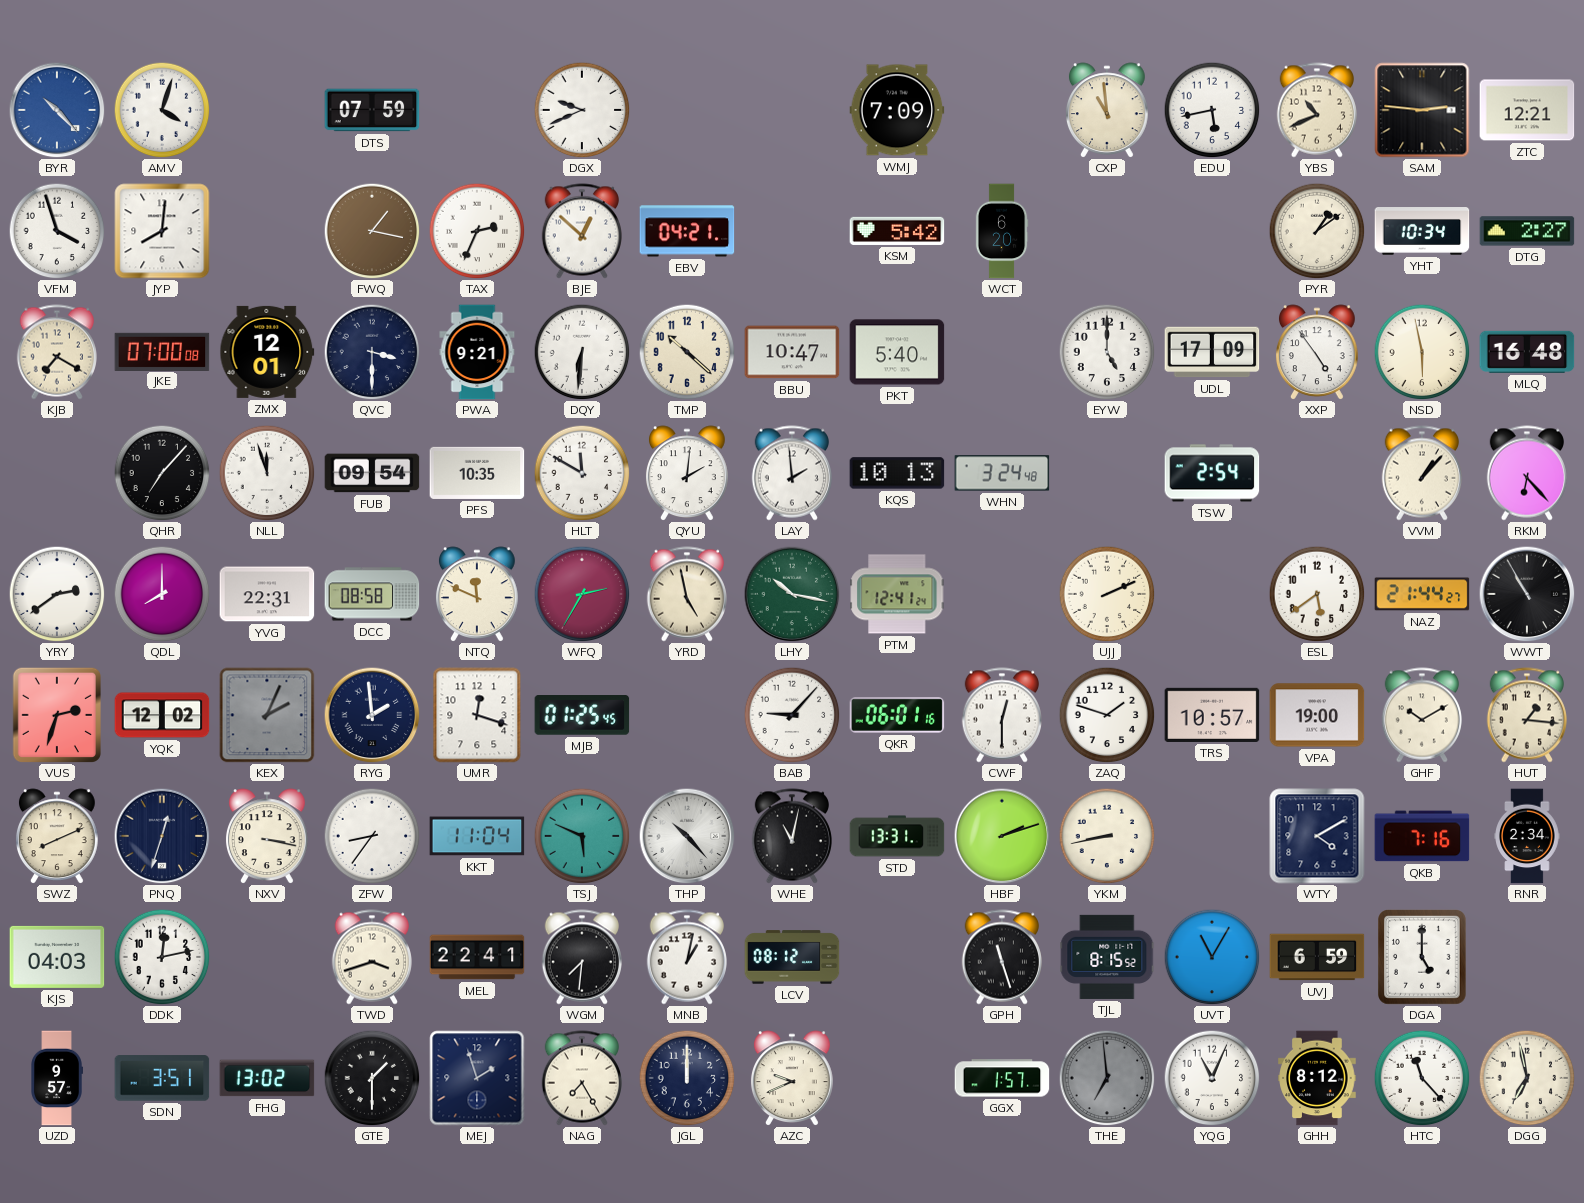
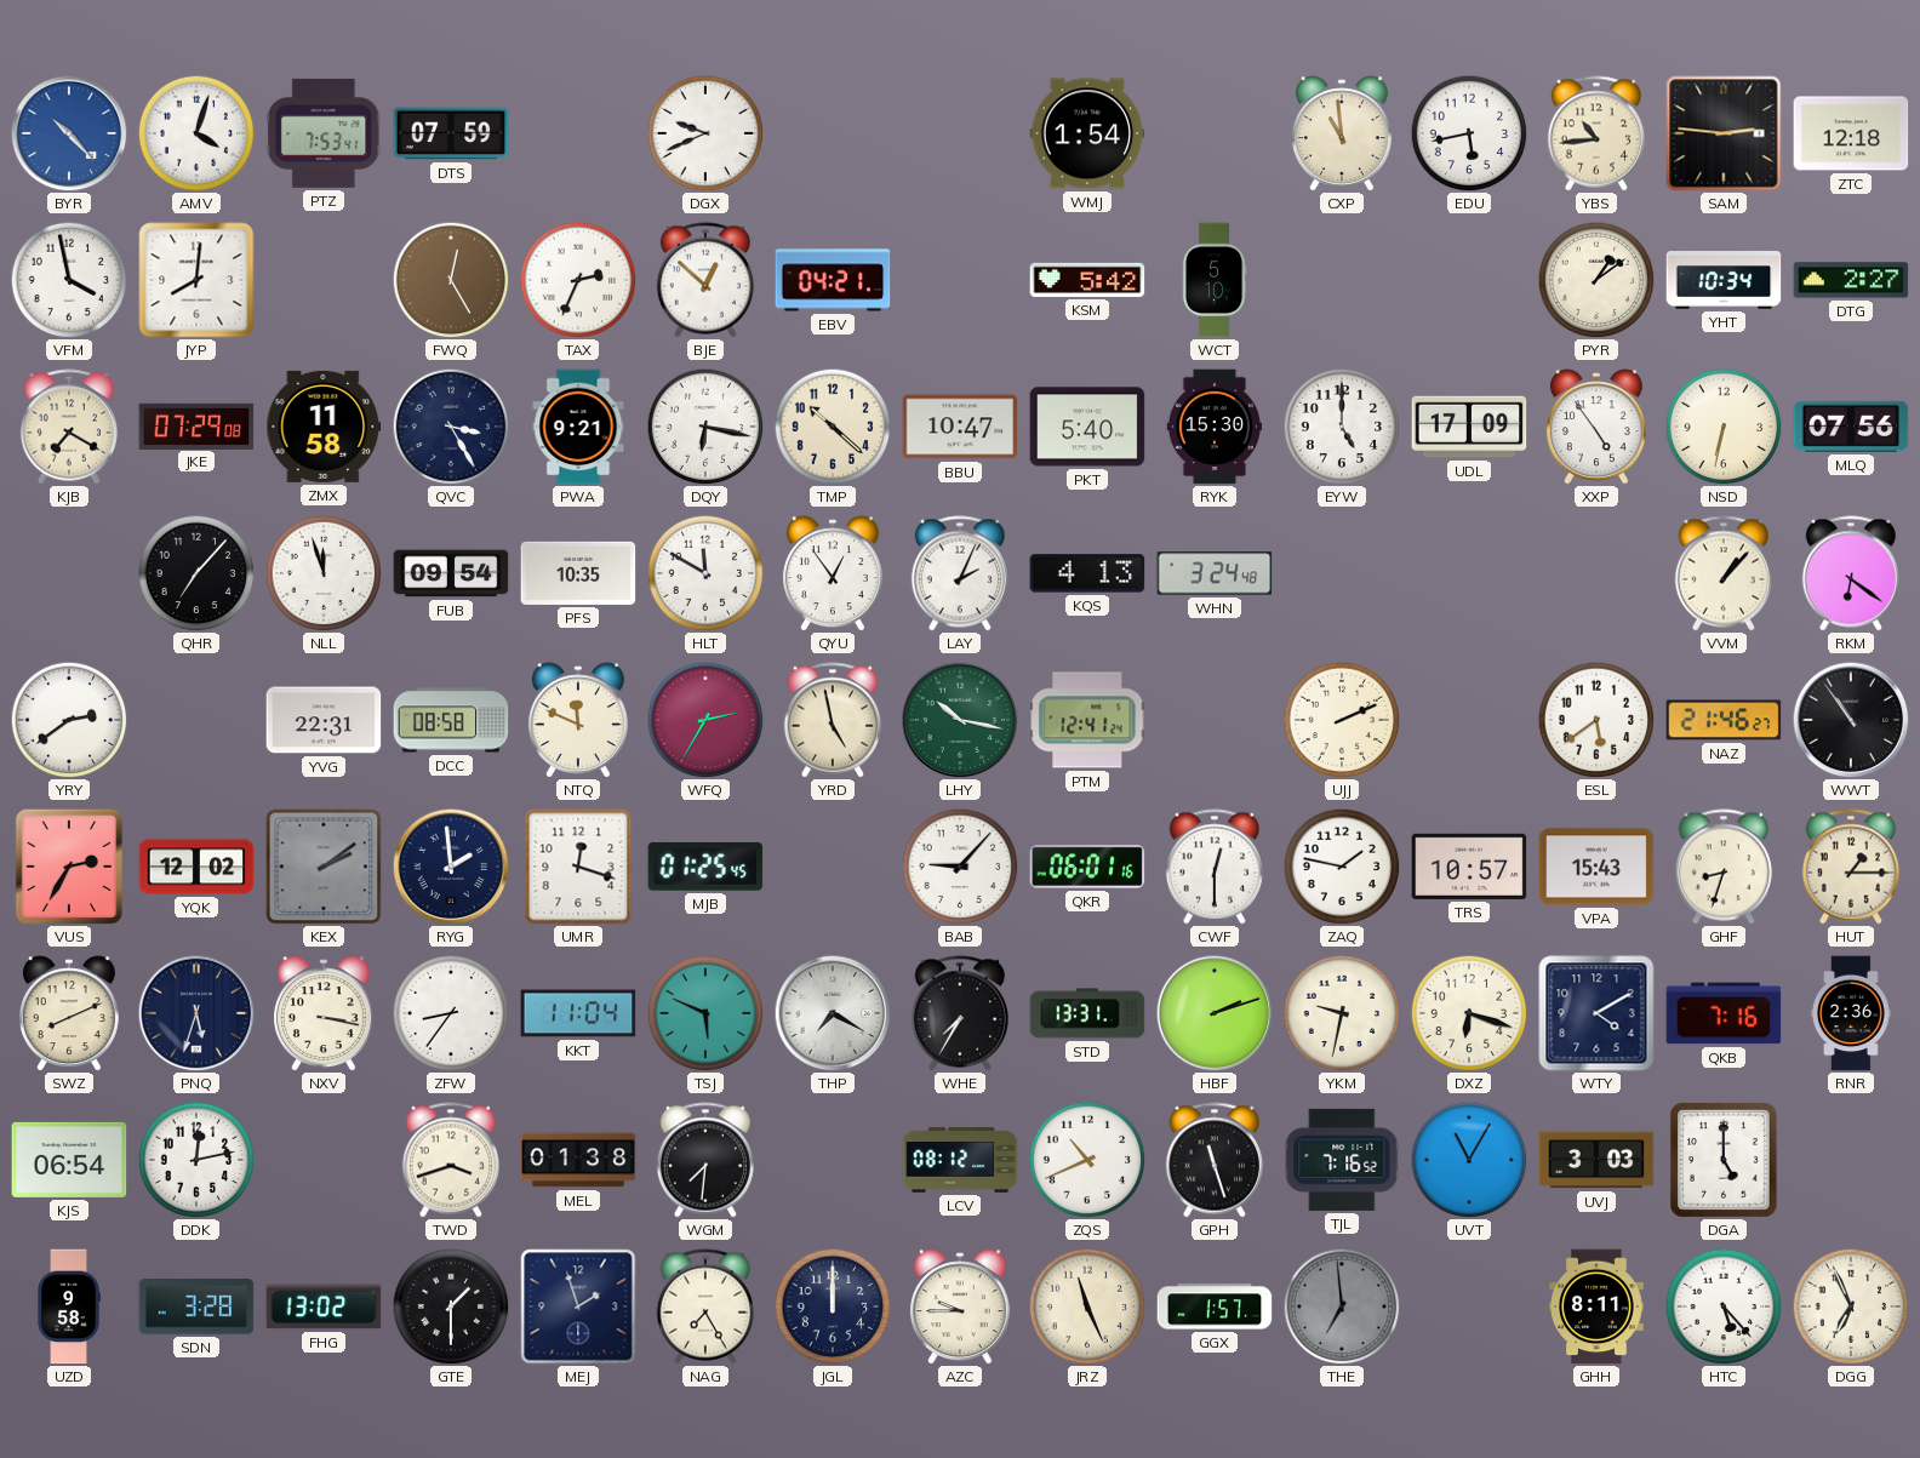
PTZ: none -> 7:53 (324, 133)
WMJ: 7:09 -> 1:54 (1087, 133)
YBS: 10:41 -> 10:44 (1595, 133)
ZTC: 12:21 -> 12:18 (1851, 133)
VFM: 3:57 -> 3:58 (69, 280)
FWQ: 1:17 -> 12:25 (451, 280)
WCT: 6:20 -> 5:10 (1215, 280)
JKE: 07:00 -> 07:29 (196, 425)
ZMX: 12:01 -> 11:58 (324, 427)
QVC: 3:30 -> 3:25 (451, 427)
DQY: 6:31 -> 6:17 (705, 427)
RYK: none -> 15:30 (1213, 427)
NSD: 5:58 -> 6:32 (1724, 427)
MLQ: 16:48 -> 07:56 (1851, 427)
QYU: 2:01 -> 12:54 (833, 573)
LAY: 1:59 -> 2:04 (959, 573)
KQS: 10:13 -> 4:13 (1087, 573)
TSW: 2:54 -> none (1212, 473)
RKM: 6:23 -> 6:21 (1850, 573)
QDL: 8:00 -> none (162, 594)
NAZ: 21:44 -> 21:46 (1724, 720)
WWT: 10:55 -> 10:54 (1851, 720)
VUS: 2:33 -> 2:35 (68, 865)
KEX: 2:04 -> 2:09 (324, 867)
ZAQ: 1:48 -> 1:47 (1342, 867)
VPA: 19:00 -> 15:43 (1596, 867)
GHF: 10:10 -> 8:33 (1722, 867)
HUT: 1:16 -> 1:15 (1850, 867)
PNQ: 12:33 -> 5:33 (196, 1013)
THP: 10:23 -> 7:20 (833, 1013)
WHE: 11:02 -> 7:35 (959, 1013)
YKM: 8:43 -> 9:32 (1342, 1013)
DXZ: none -> 6:18 (1469, 1013)
RNR: 2:34 -> 2:36 (1851, 1013)
KJS: 04:03 -> 06:54 (69, 1160)
MEL: 22:41 -> 01:38 (578, 1160)
MNB: 1:02 -> none (686, 957)
ZQS: none -> 10:41 (1087, 1160)
TJL: 8:15 -> 7:16 (1342, 1160)
UVJ: 6:59 -> 3:03 (1596, 1160)
UZD: 9:57 -> 9:58 (69, 1307)
SDN: 3:51 -> 3:28 (196, 1307)
AZC: 9:41 -> 9:45 (960, 1307)
JRZ: none -> 11:26 (1087, 1307)
YQG: 11:04 -> none (1212, 1078)
GHH: 8:12 -> 8:11 (1596, 1307)
HTC: 11:23 -> 5:23 (1724, 1307)
DGG: 6:58 -> 6:56 (1851, 1307)
